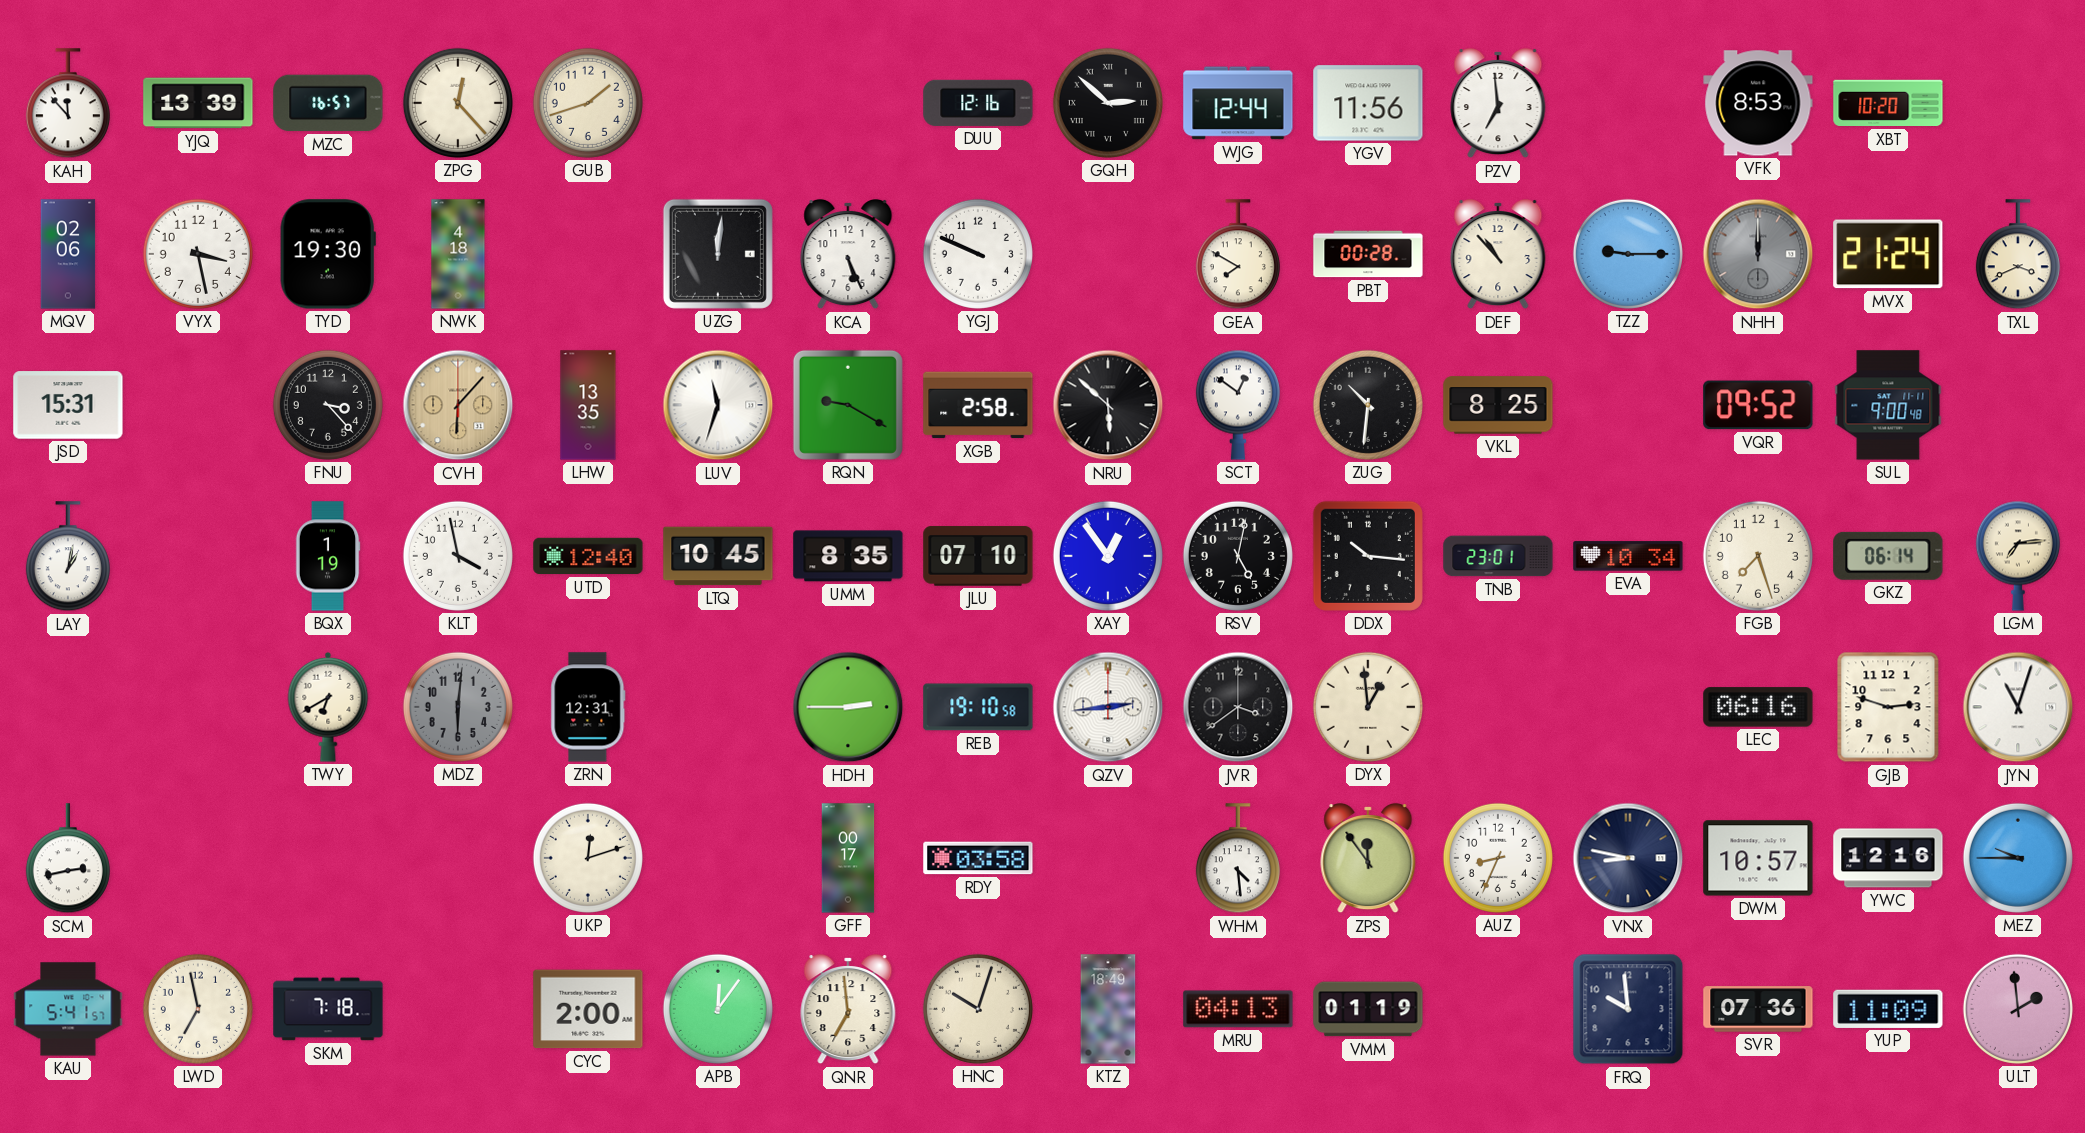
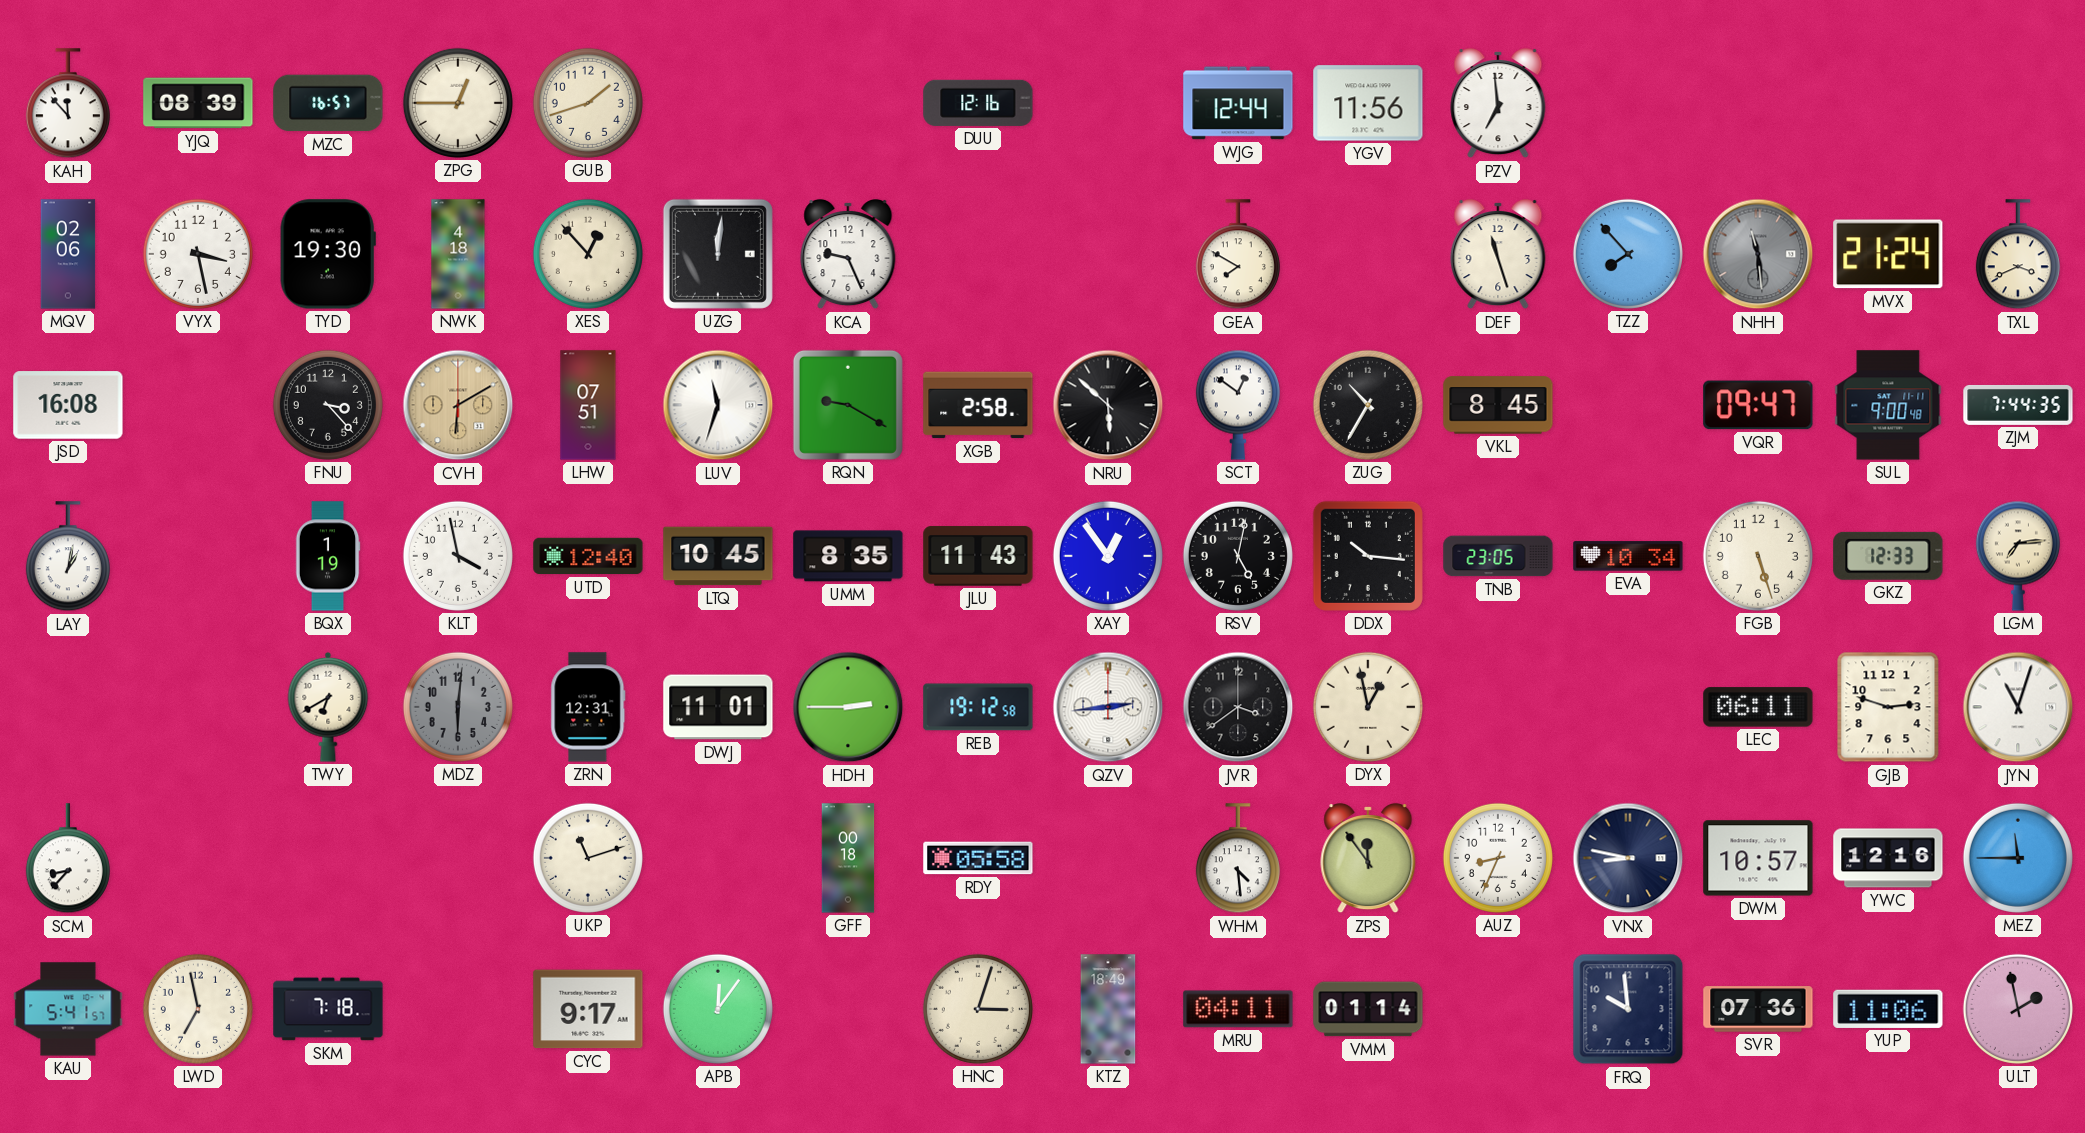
YJQ: 13:39 -> 08:39 (198, 103)
ZPG: 12:23 -> 12:45 (458, 103)
GQH: 2:52 -> none (1108, 103)
VFK: 8:53 -> none (1758, 103)
XBT: 10:20 -> none (1888, 103)
XES: none -> 12:53 (588, 254)
KCA: 5:26 -> 9:26 (848, 254)
YGJ: 9:49 -> none (978, 254)
PBT: 00:28 -> none (1368, 254)
DEF: 10:53 -> 11:27 (1498, 254)
TZZ: 9:15 -> 7:53 (1628, 254)
NHH: 12:00 -> 11:29 (1758, 254)
JSD: 15:31 -> 16:08 (68, 405)
CVH: 6:07 -> 6:10 (458, 405)
LHW: 13:35 -> 07:51 (588, 405)
ZUG: 10:31 -> 10:35 (1368, 405)
VKL: 8:25 -> 8:45 (1498, 405)
VQR: 09:52 -> 09:47 (1758, 405)
ZJM: none -> 7:44 (2018, 405)
JLU: 07:10 -> 11:43 (978, 556)
TNB: 23:01 -> 23:05 (1498, 556)
FGB: 7:27 -> 5:27 (1758, 556)
GKZ: 06:14 -> 12:33 (1888, 556)
DWJ: none -> 11:01 (718, 707)
REB: 19:10 -> 19:12 (978, 707)
DYX: 12:59 -> 12:58 (1368, 707)
LEC: 06:16 -> 06:11 (1758, 707)
SCM: 2:43 -> 8:37 (68, 859)
UKP: 12:12 -> 11:12 (588, 858)
GFF: 00:17 -> 00:18 (848, 858)
RDY: 03:58 -> 05:58 (978, 858)
MEZ: 9:45 -> 11:45 (2018, 858)
CYC: 2:00 -> 9:17 (588, 1009)
QNR: 6:59 -> none (848, 1009)
HNC: 10:03 -> 3:03 (978, 1009)
MRU: 04:13 -> 04:11 (1238, 1009)
VMM: 01:19 -> 01:14 (1368, 1009)
YUP: 11:09 -> 11:06 (1888, 1009)
ULT: 1:59 -> 1:58 (2018, 1009)
